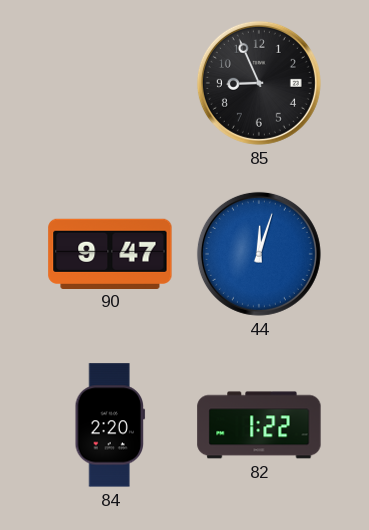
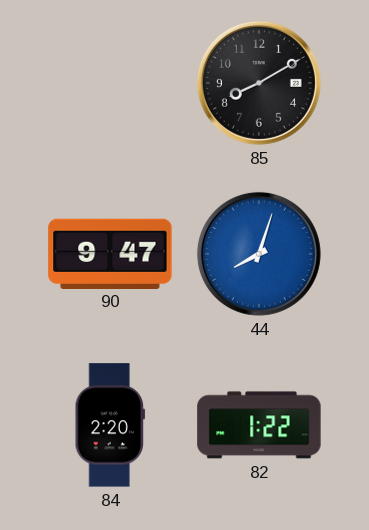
85: 8:56 -> 8:10 (259, 83)
44: 12:03 -> 8:03 (259, 254)
